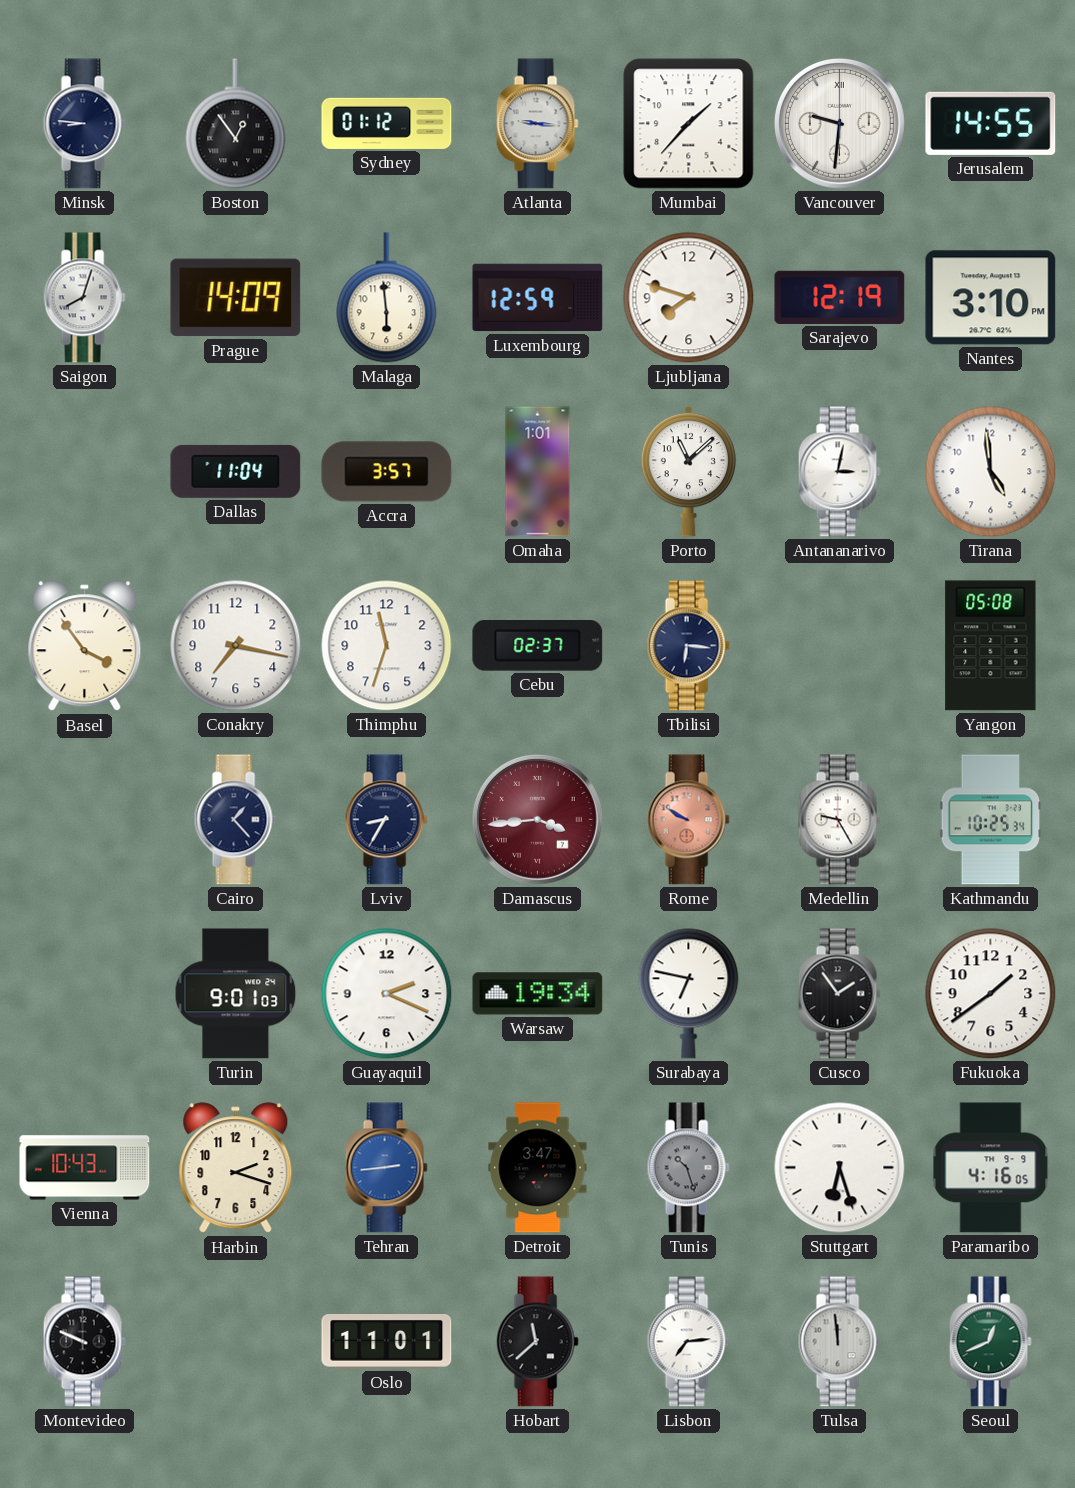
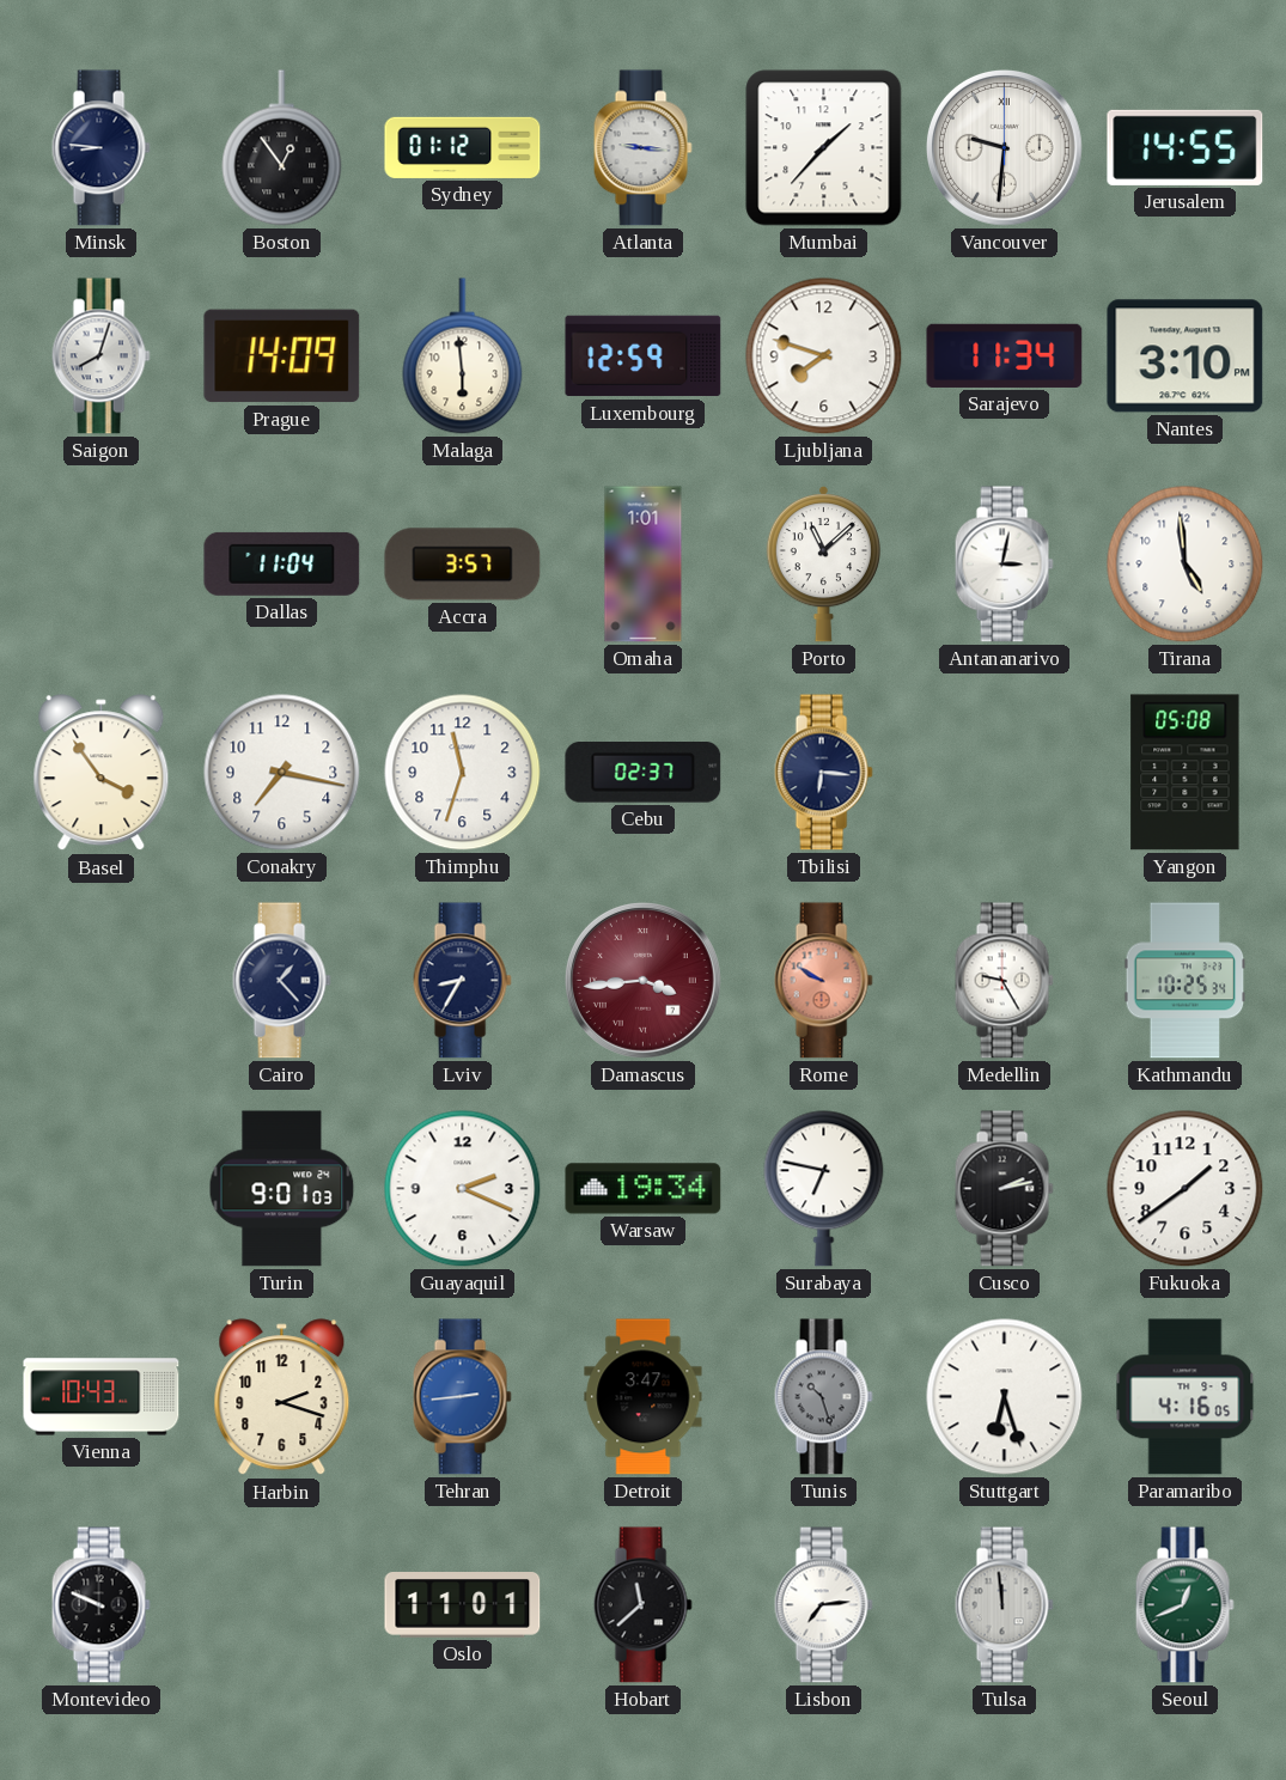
Sarajevo: 12:19 -> 11:34 (1005, 355)
Cusco: 1:54 -> 2:13 (1004, 1189)
